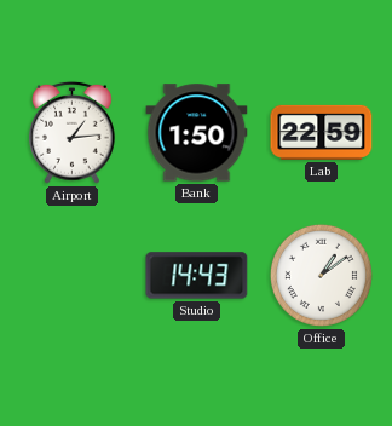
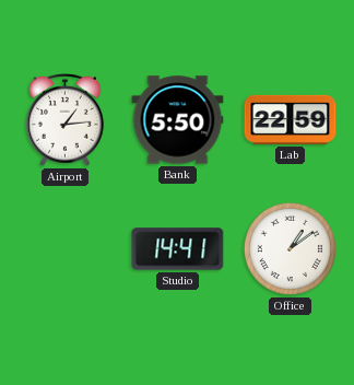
Bank: 1:50 -> 5:50 (178, 120)
Studio: 14:43 -> 14:41 (178, 249)
